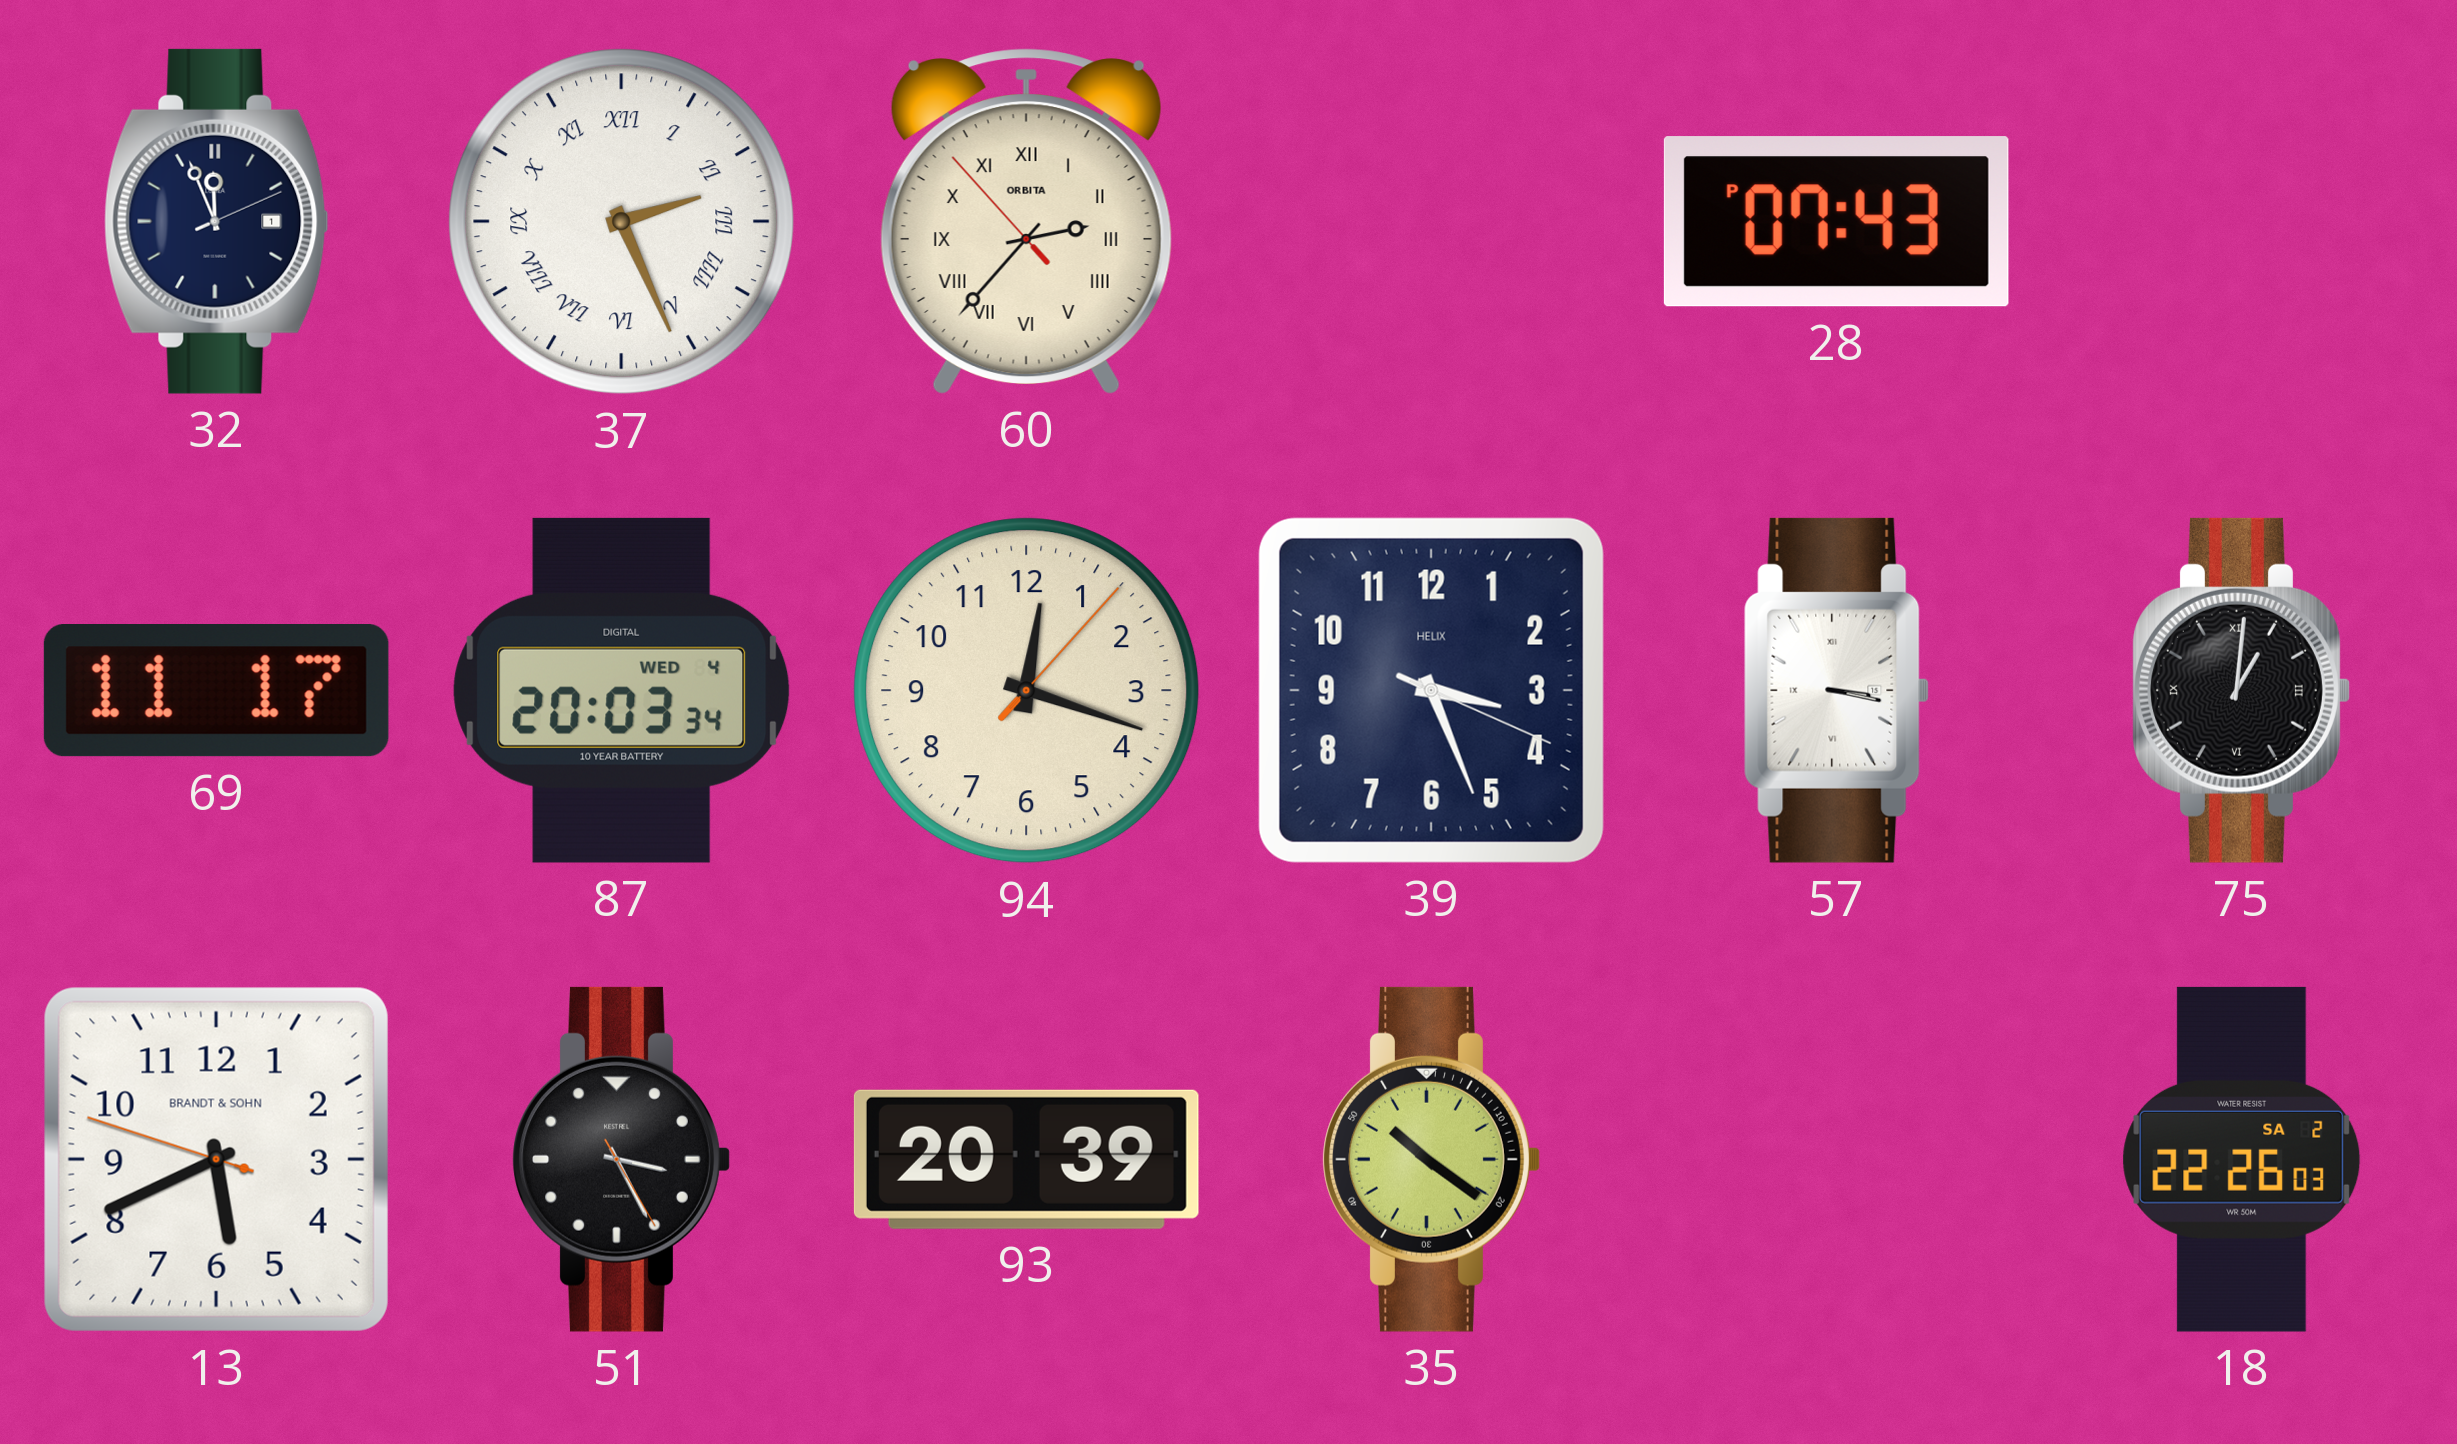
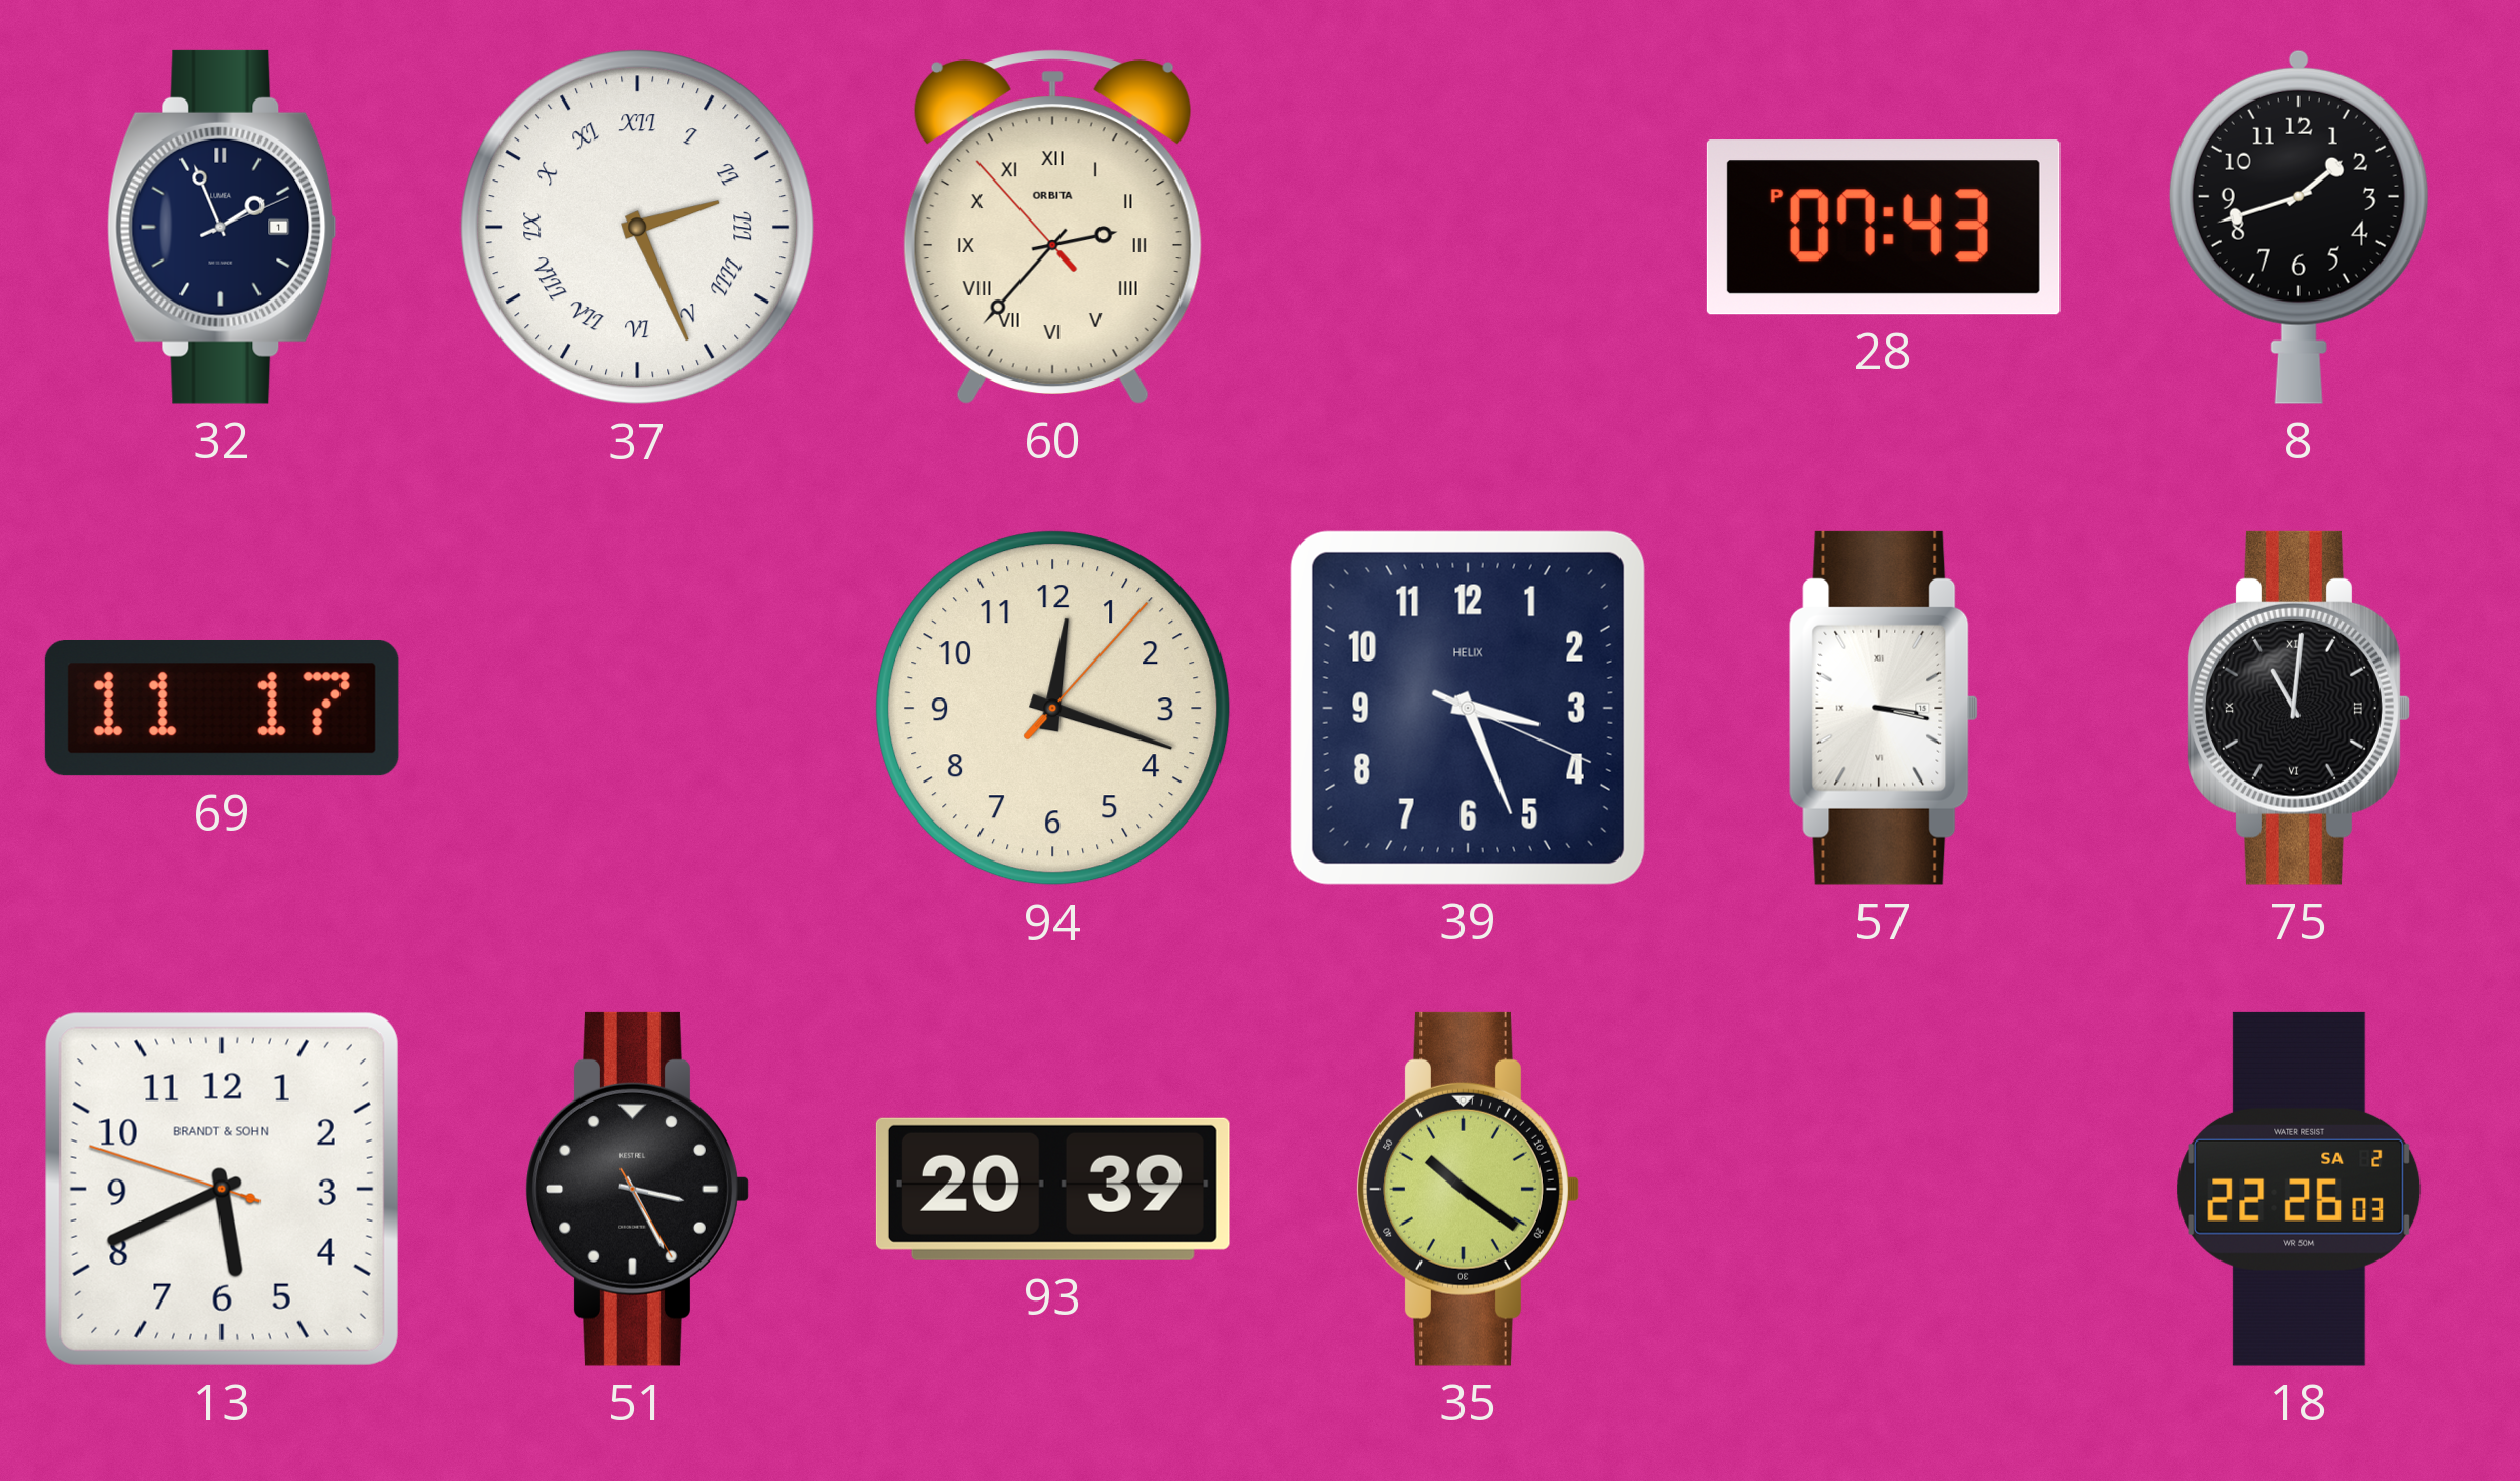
32: 11:56 -> 1:56 (222, 227)
8: none -> 1:42 (2298, 227)
87: 20:03 -> none (622, 690)
75: 1:01 -> 11:01 (2298, 708)
